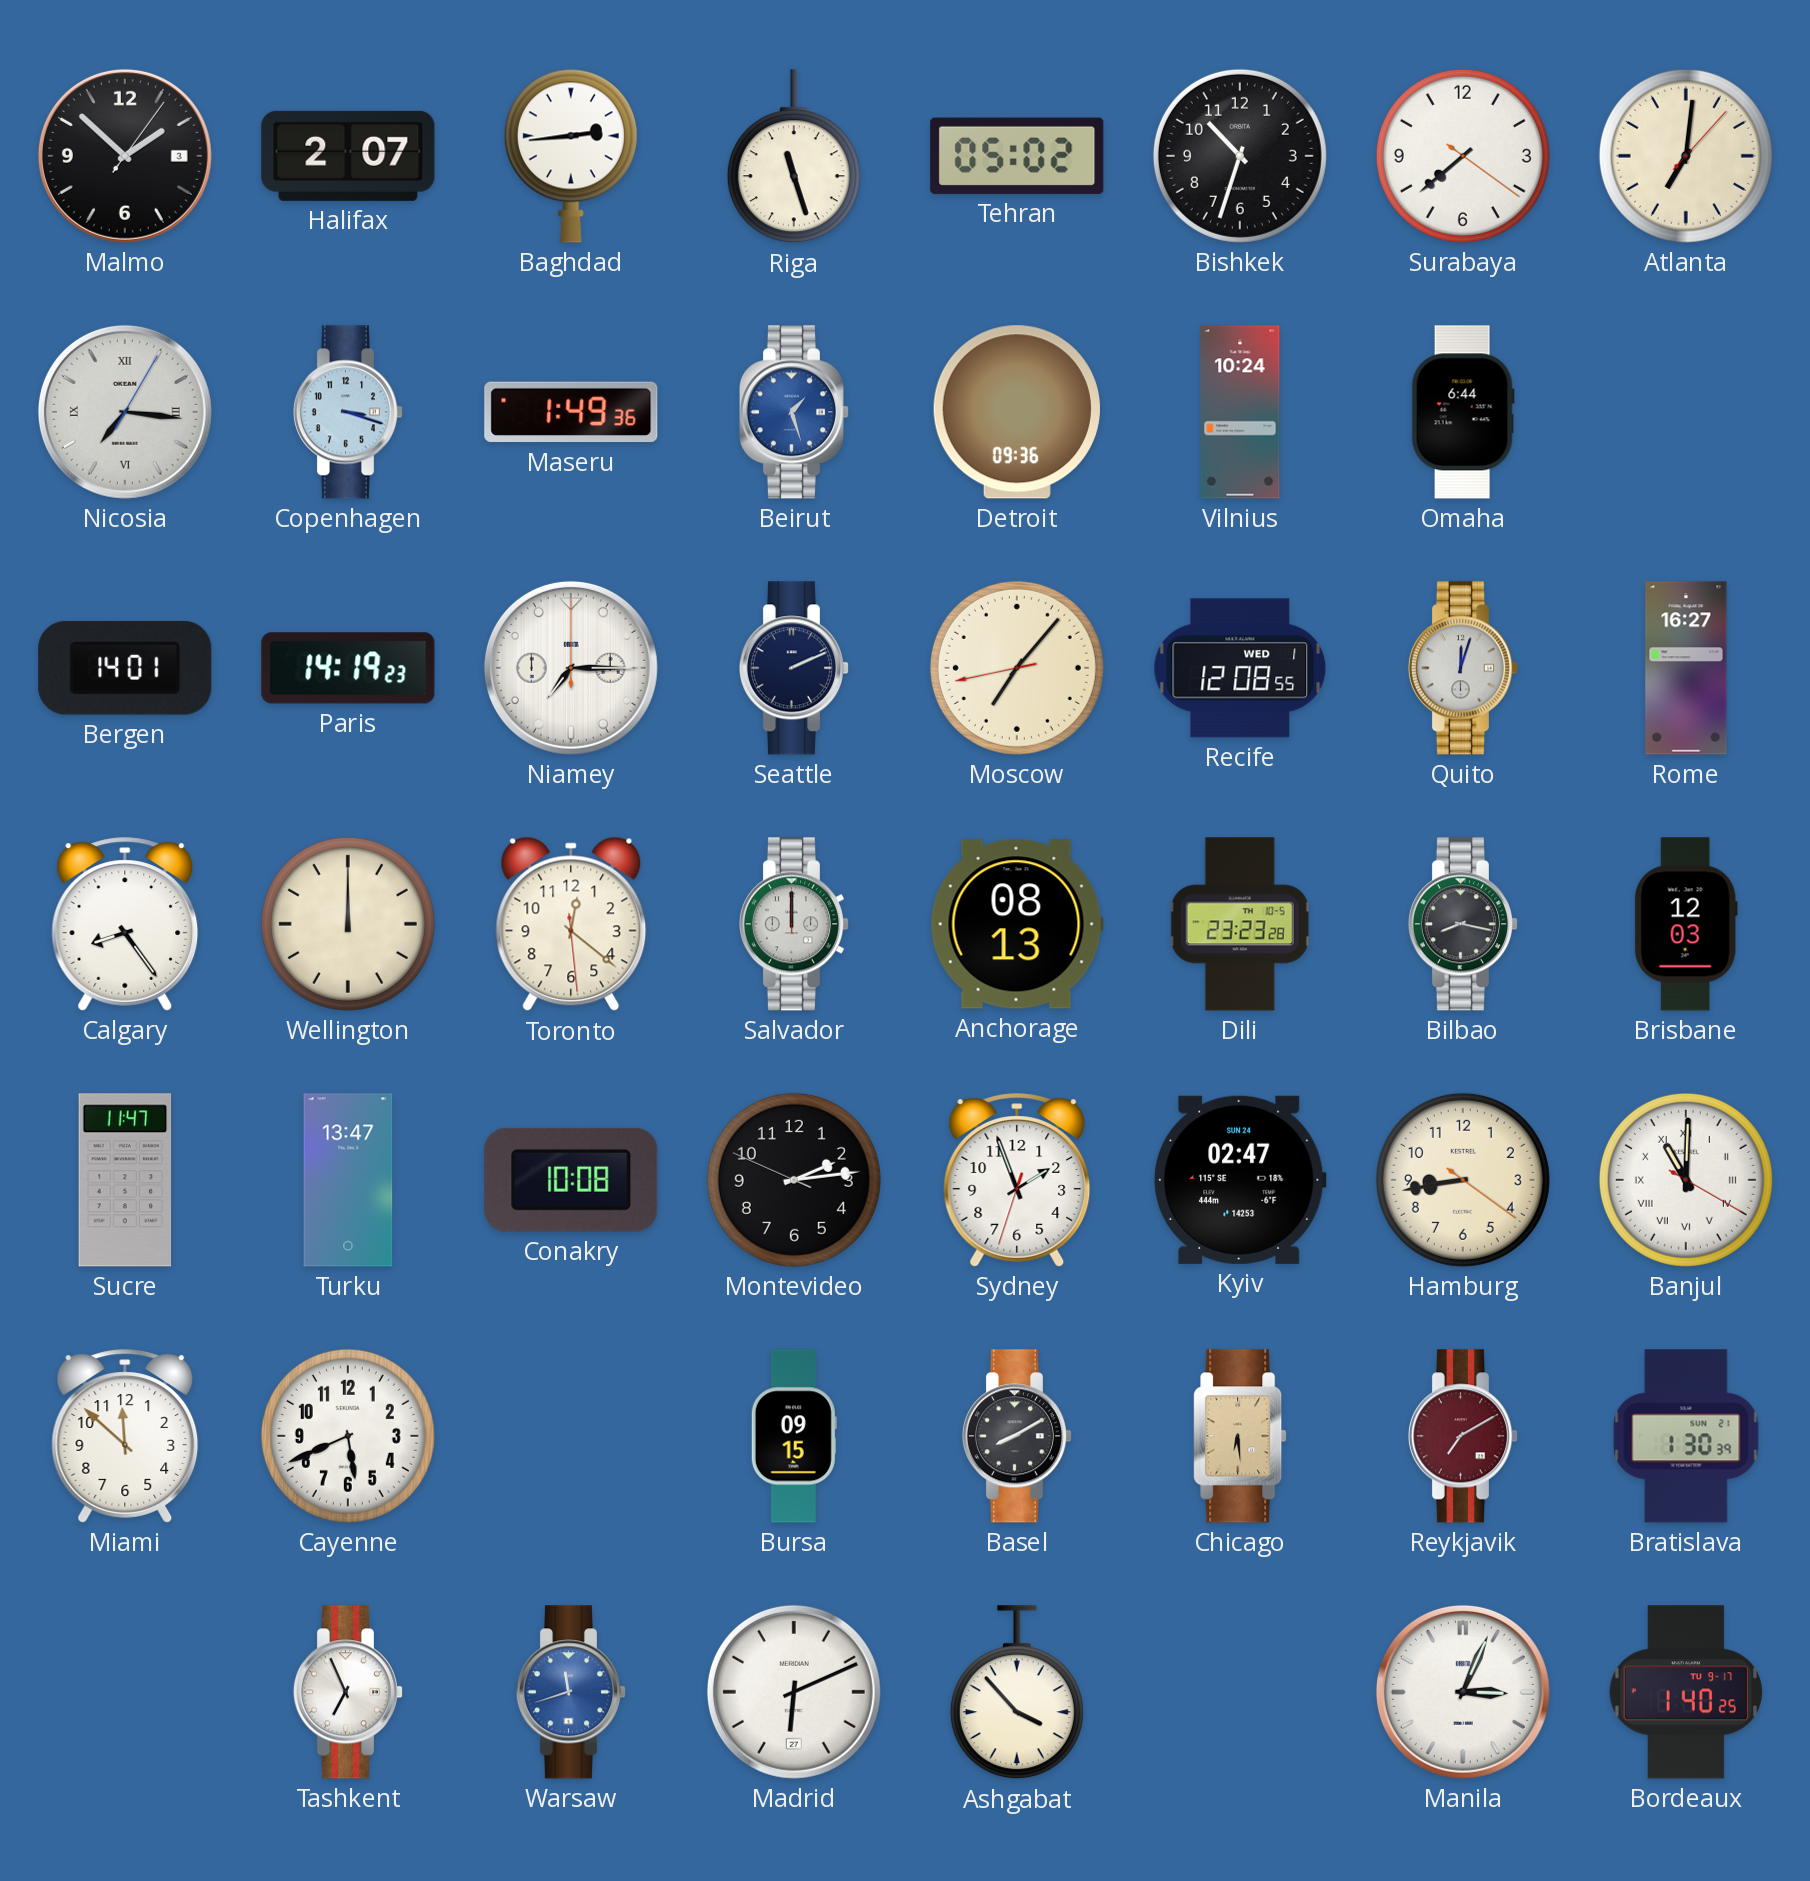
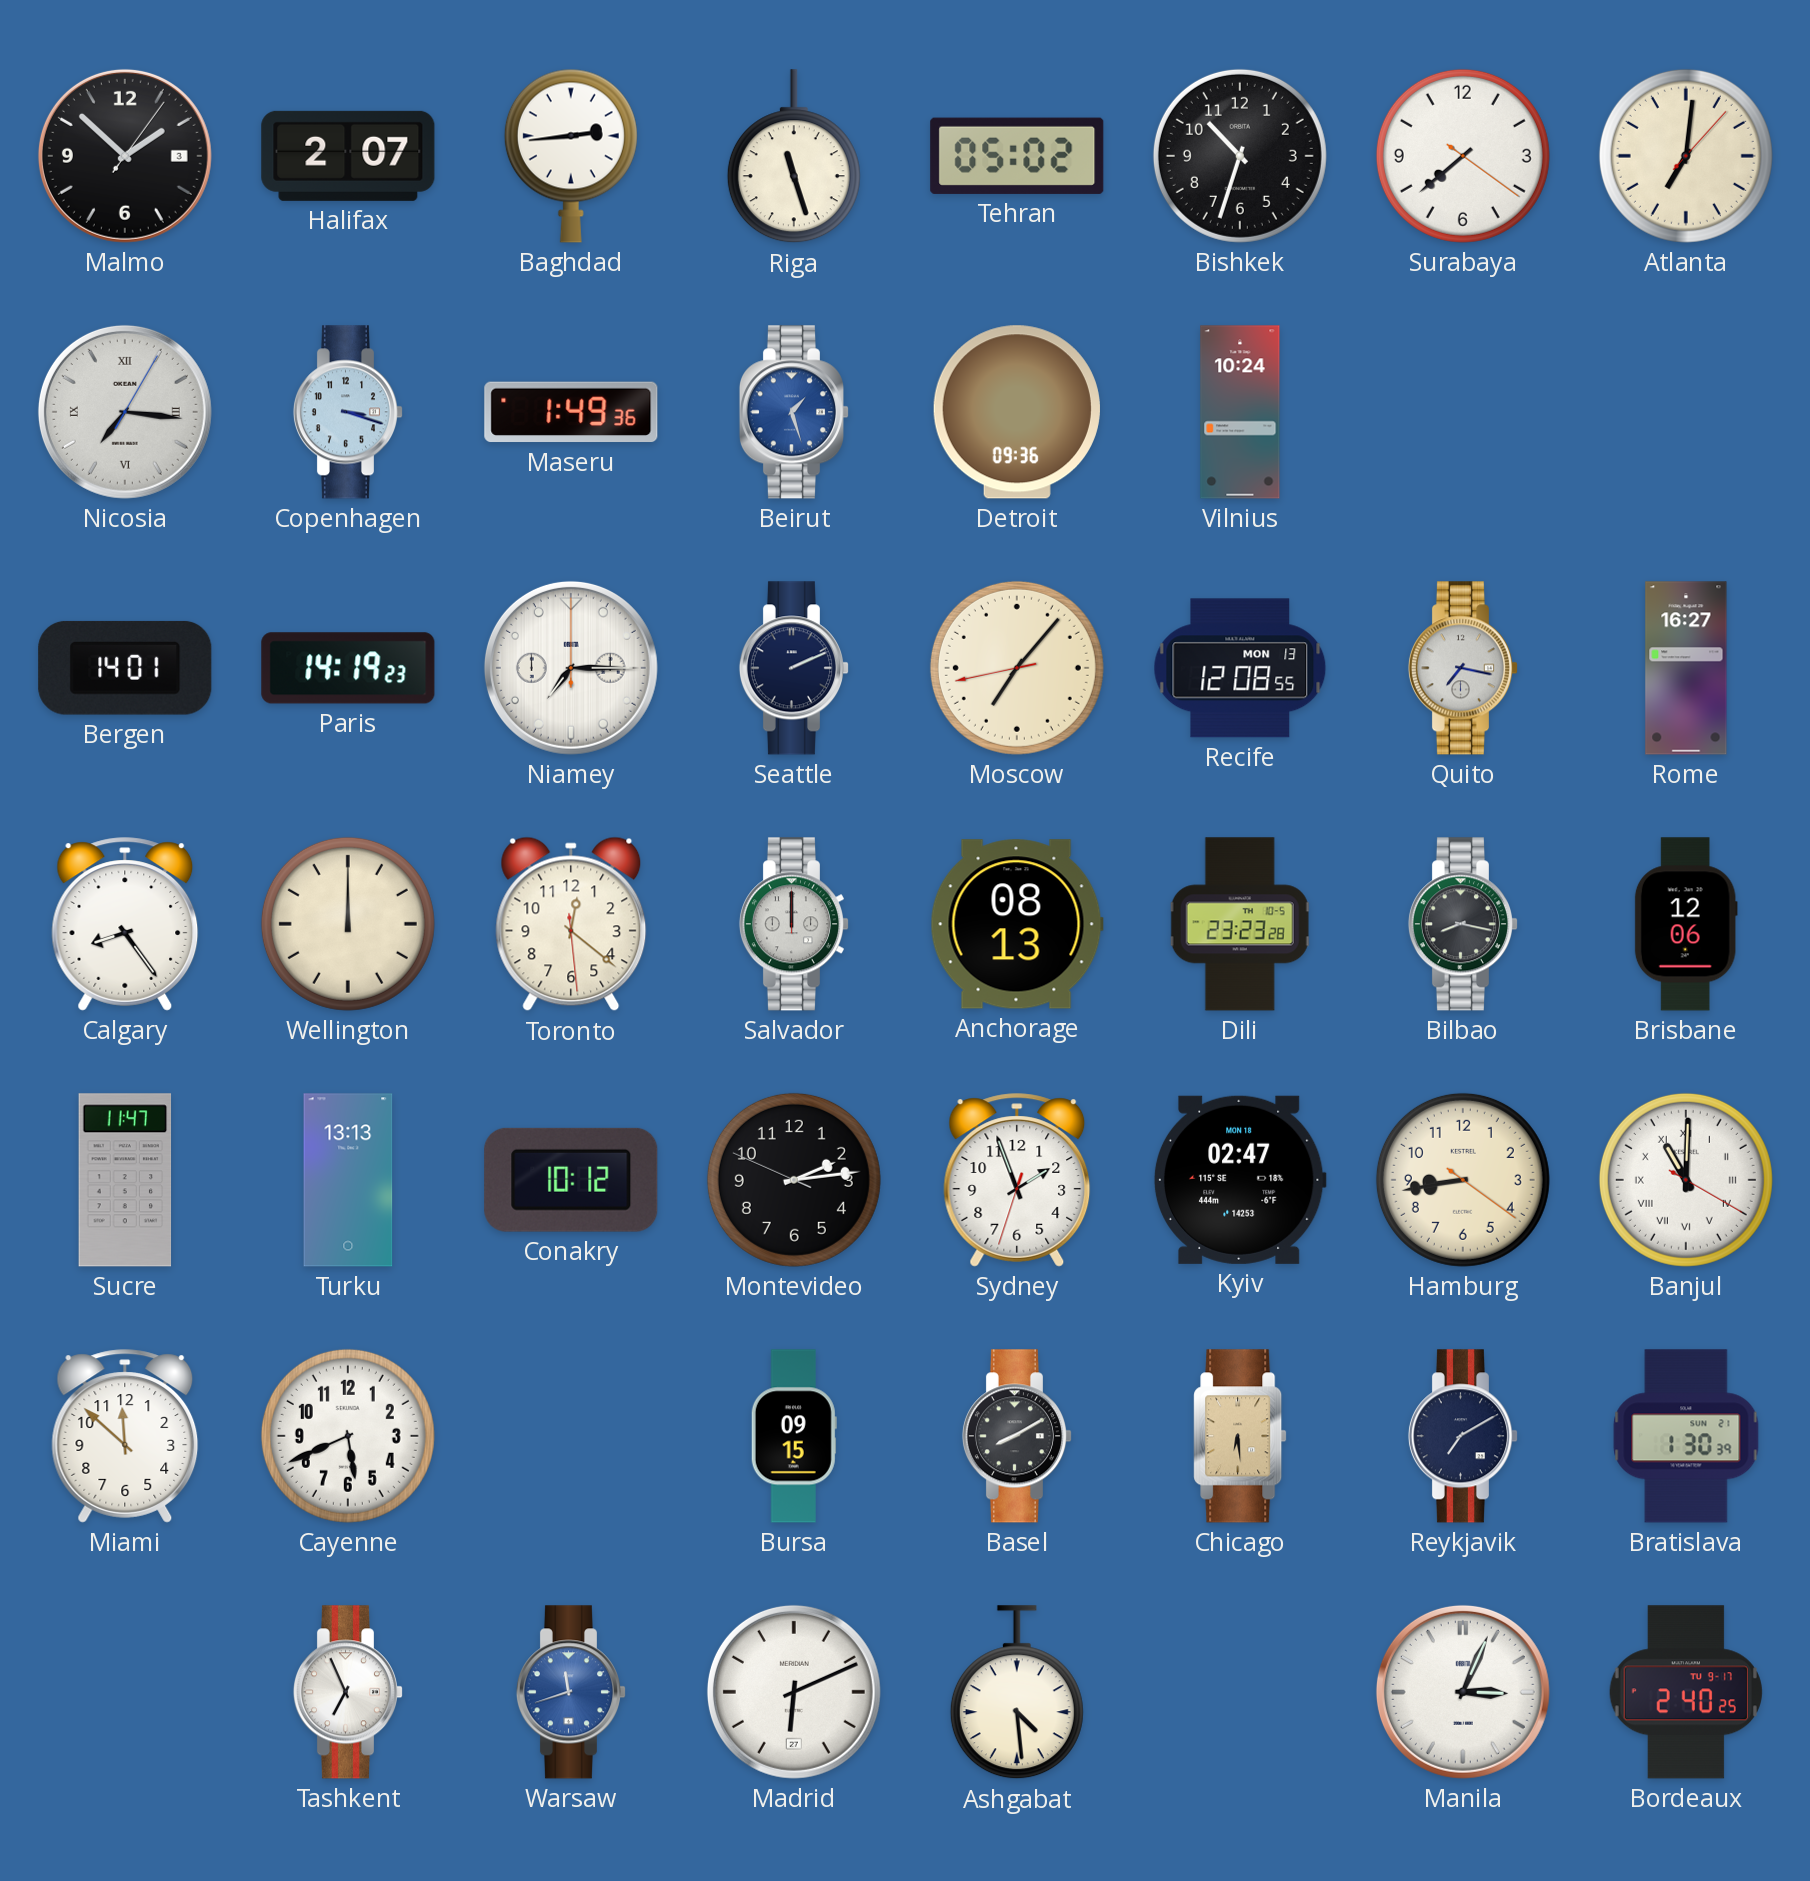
Omaha: 6:44 -> none (1463, 412)
Recife date: WED 1 -> MON 13 (1240, 668)
Quito: 12:03 -> 7:17 (1462, 668)
Brisbane: 12:03 -> 12:06 (1686, 924)
Turku: 13:47 -> 13:13 (348, 1180)
Conakry: 10:08 -> 10:12 (571, 1180)
Kyiv date: SUN 24 -> MON 18 (1240, 1180)
Reykjavik dial: burgundy -> navy (1462, 1436)
Ashgabat: 3:53 -> 4:29 (1017, 1693)
Bordeaux: 1:40 -> 2:40 (1686, 1692)
